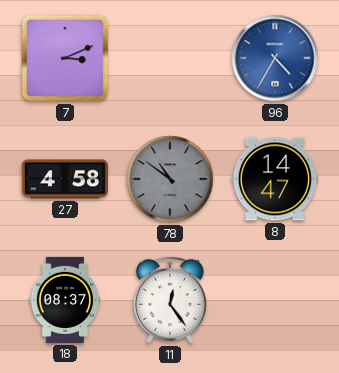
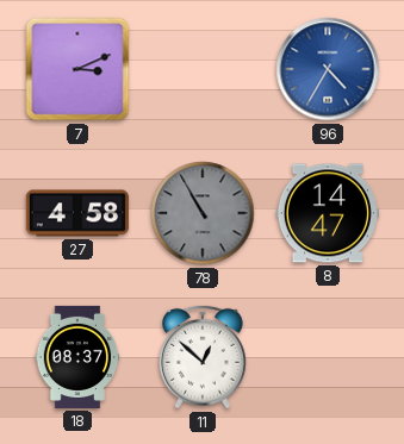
78: 10:51 -> 10:55 (203, 213)
11: 12:24 -> 12:52 (204, 357)
